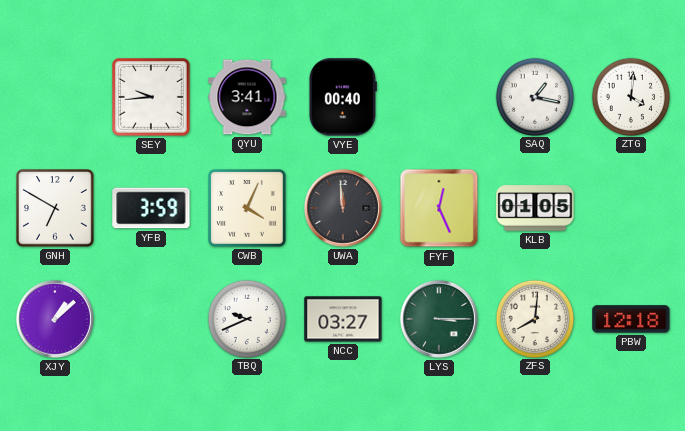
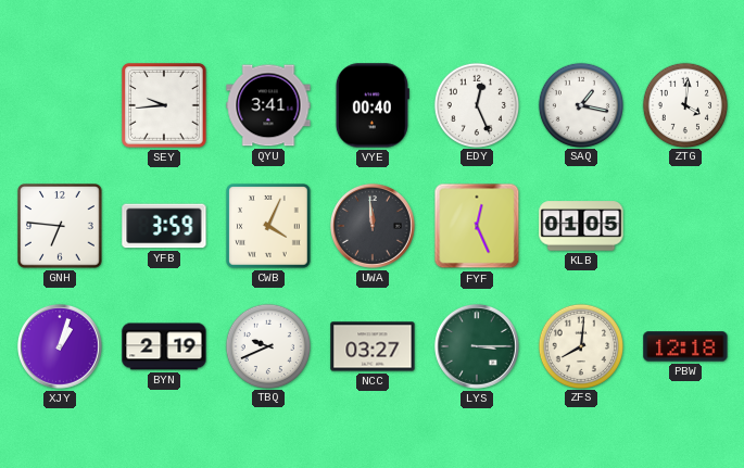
EDY: none -> 12:26 (476, 104)
GNH: 6:50 -> 6:46 (60, 226)
XJY: 1:08 -> 1:03 (60, 346)
BYN: none -> 2:19 (164, 346)
